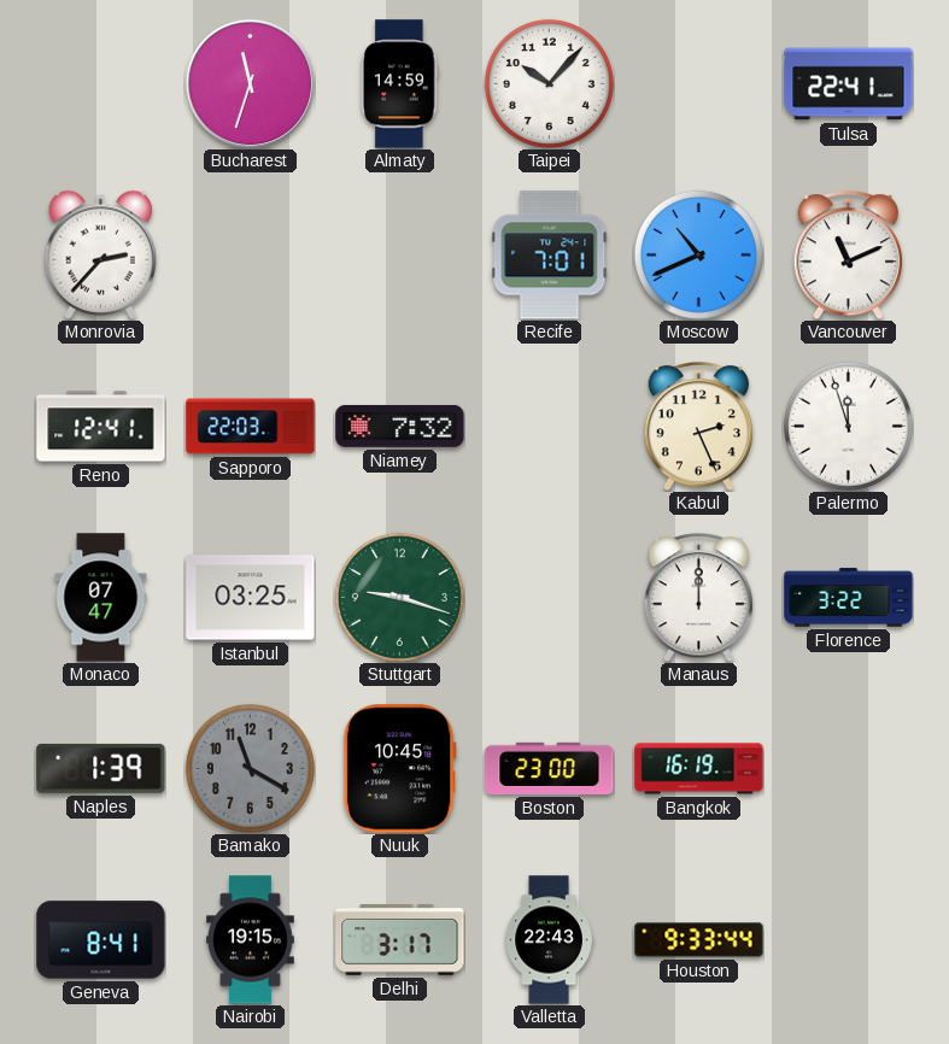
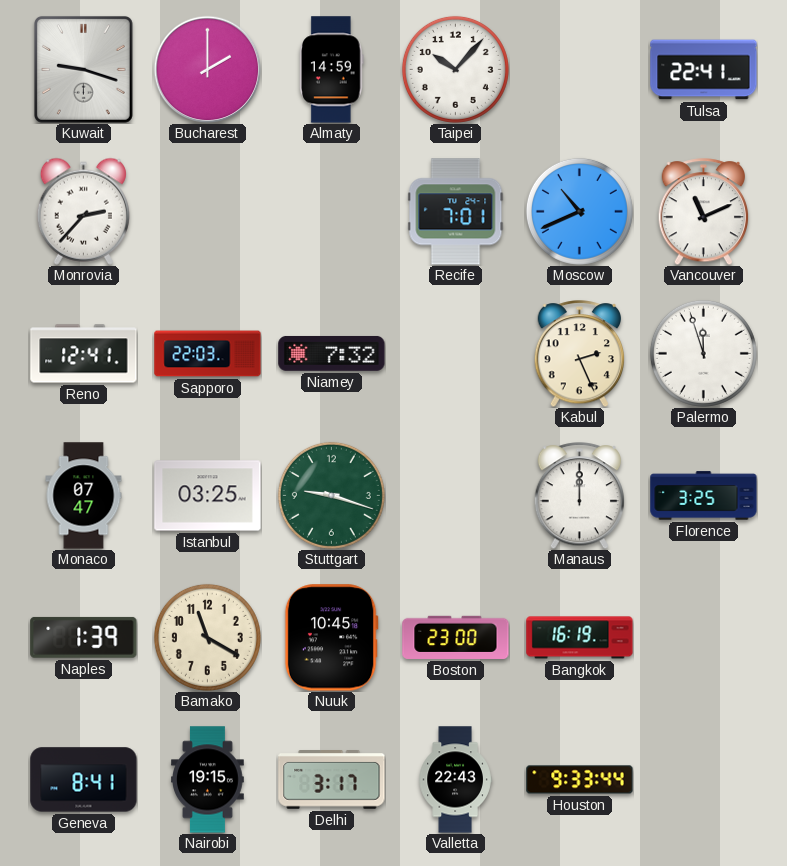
Kuwait: none -> 9:18 (83, 69)
Bucharest: 11:33 -> 2:00 (207, 69)
Florence: 3:22 -> 3:25 (704, 496)
Bamako dial: grey -> cream (207, 637)
